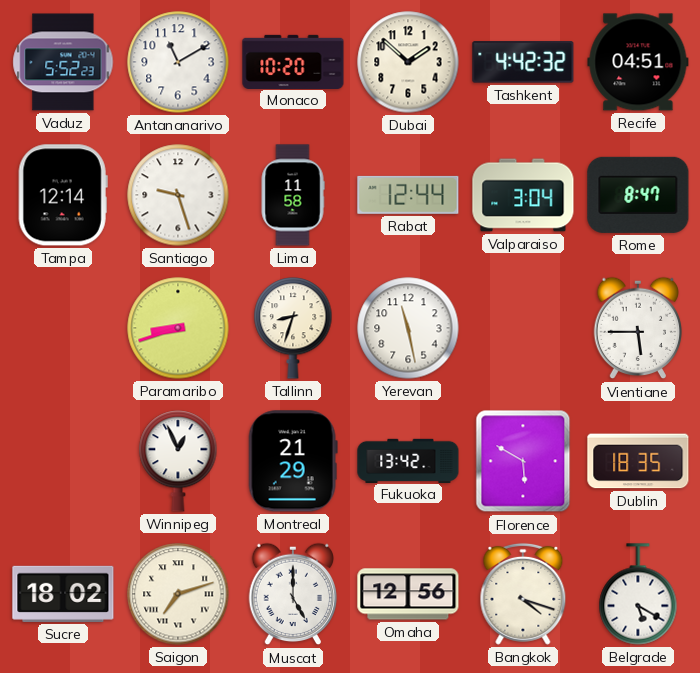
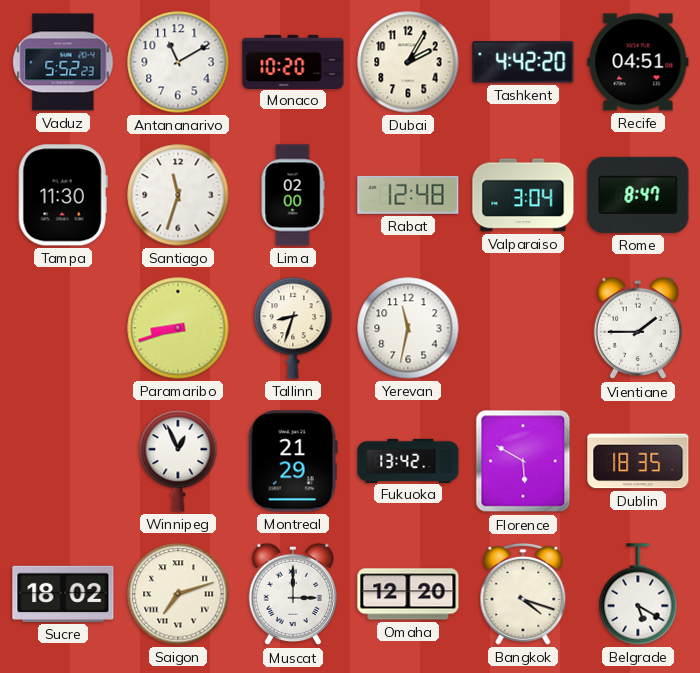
Dubai: 1:52 -> 2:05 (408, 62)
Tashkent: 4:42:32 -> 4:42:20 (523, 62)
Tampa: 12:14 -> 11:30 (63, 195)
Santiago: 9:27 -> 11:33 (178, 195)
Lima: 11:58 -> 02:00 (293, 195)
Rabat: 12:44 -> 12:48 (408, 195)
Yerevan: 11:28 -> 11:32 (408, 328)
Vientiane: 5:45 -> 1:45 (638, 328)
Muscat: 5:00 -> 3:00 (293, 594)
Omaha: 12:56 -> 12:20 (408, 594)
